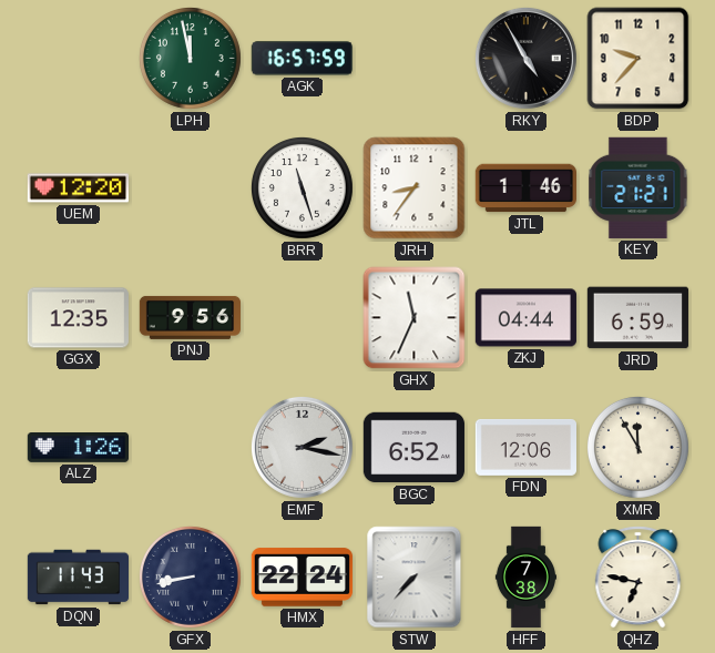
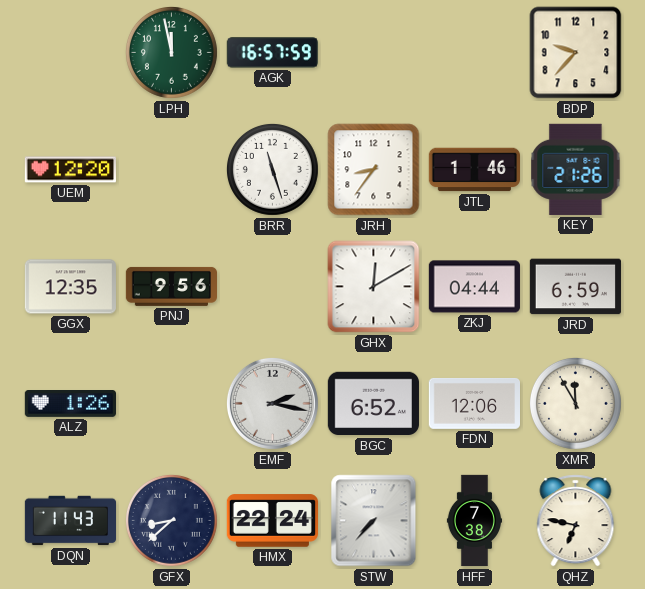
RKY: 4:55 -> none (525, 58)
KEY: 21:21 -> 21:26 (576, 169)
GHX: 11:34 -> 12:10 (374, 287)
GFX: 8:43 -> 8:38 (171, 520)
